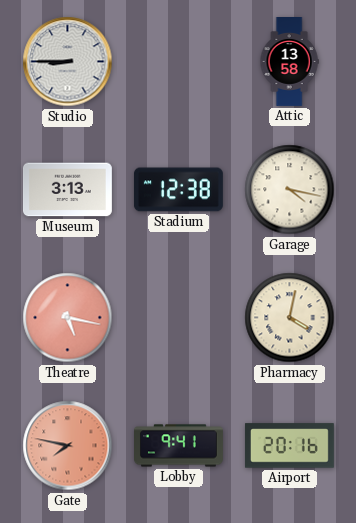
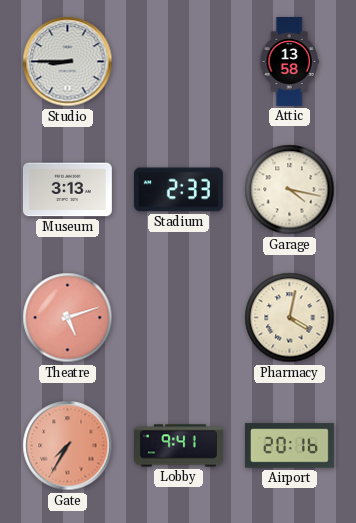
Stadium: 12:38 -> 2:33 (178, 190)
Theatre: 5:17 -> 5:12 (68, 318)
Gate: 7:47 -> 7:35 (68, 446)
